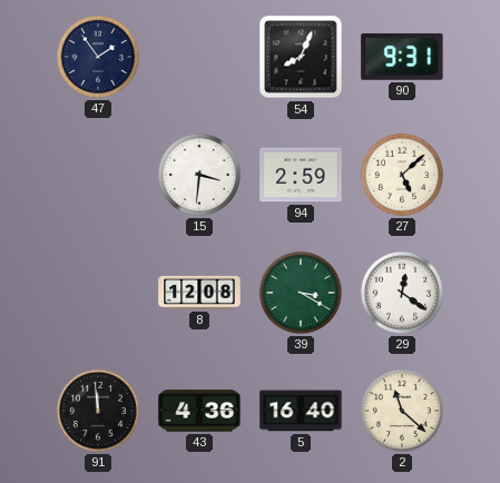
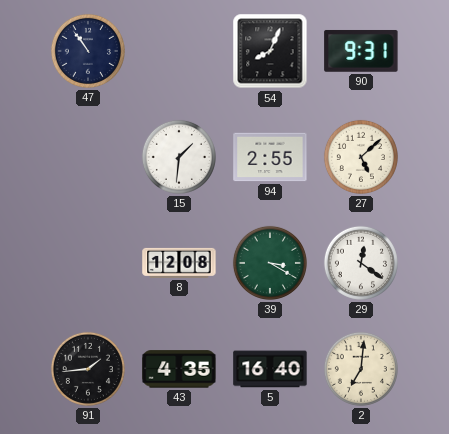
47: 1:54 -> 10:54 (88, 51)
15: 3:31 -> 1:31 (179, 157)
94: 2:59 -> 2:55 (270, 157)
91: 11:59 -> 1:44 (88, 369)
43: 4:36 -> 4:35 (179, 369)
2: 11:22 -> 7:01 (361, 369)
